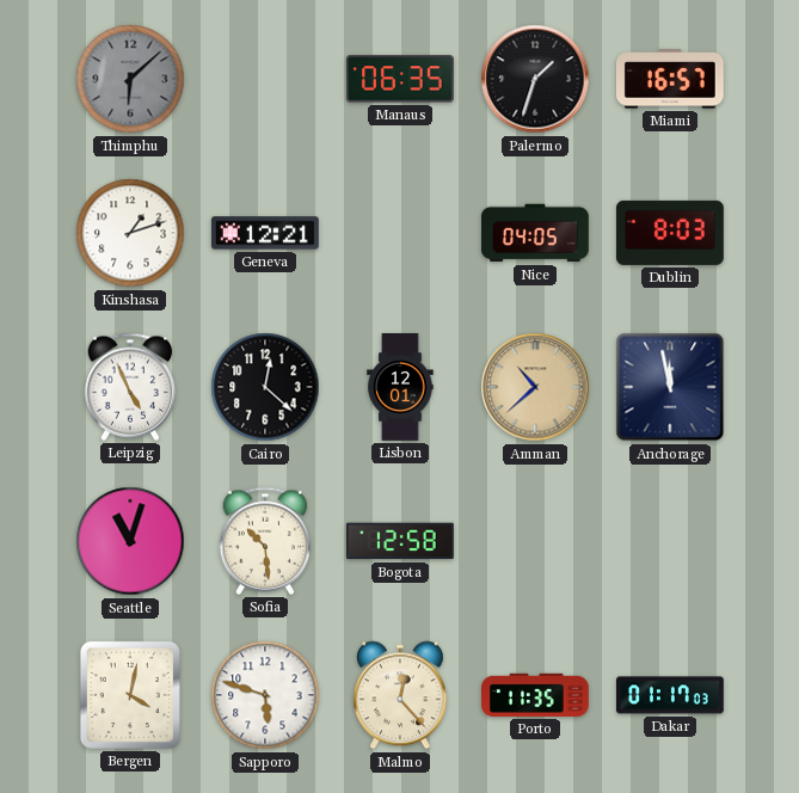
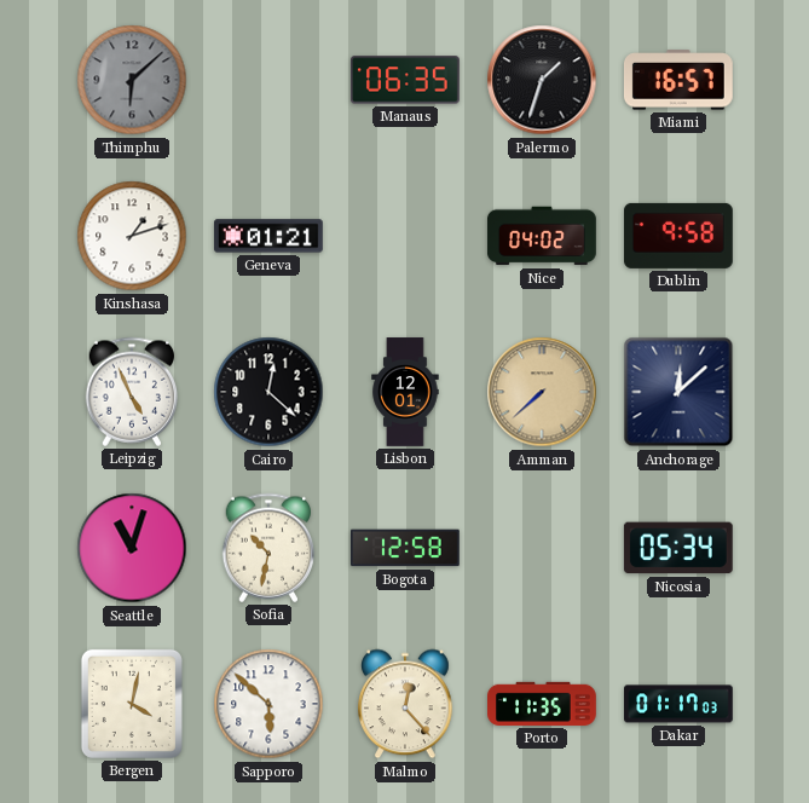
Geneva: 12:21 -> 01:21 (268, 236)
Nice: 04:05 -> 04:02 (543, 236)
Dublin: 8:03 -> 9:58 (680, 236)
Amman: 10:38 -> 7:38 (542, 392)
Anchorage: 11:58 -> 12:08 (678, 392)
Sofia: 10:29 -> 10:32 (268, 548)
Nicosia: none -> 05:34 (678, 548)
Sapporo: 5:48 -> 5:52 (268, 704)
